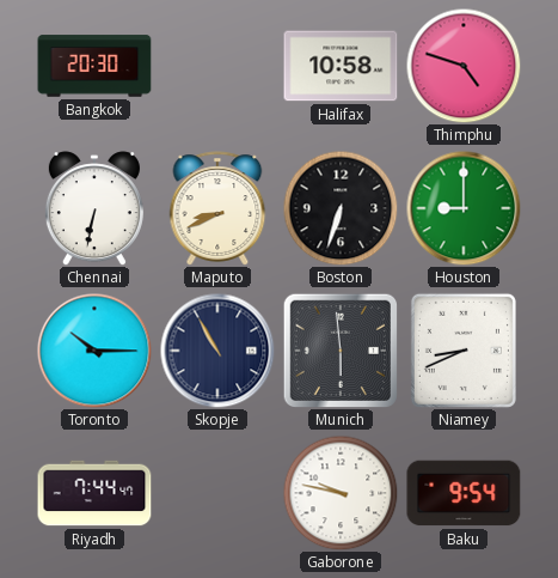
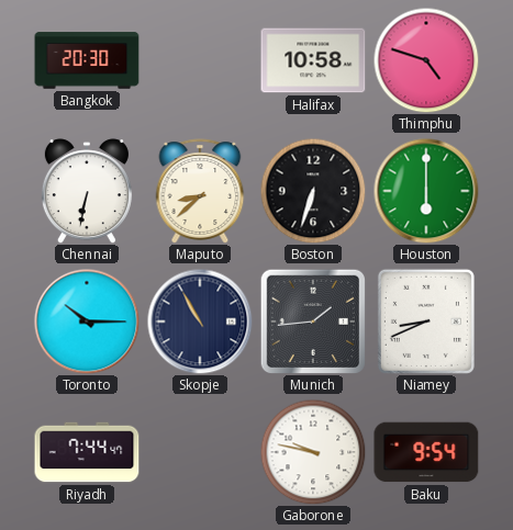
Maputo: 8:41 -> 8:38 (200, 191)
Houston: 9:00 -> 6:00 (426, 191)
Munich: 5:59 -> 1:44 (312, 320)
